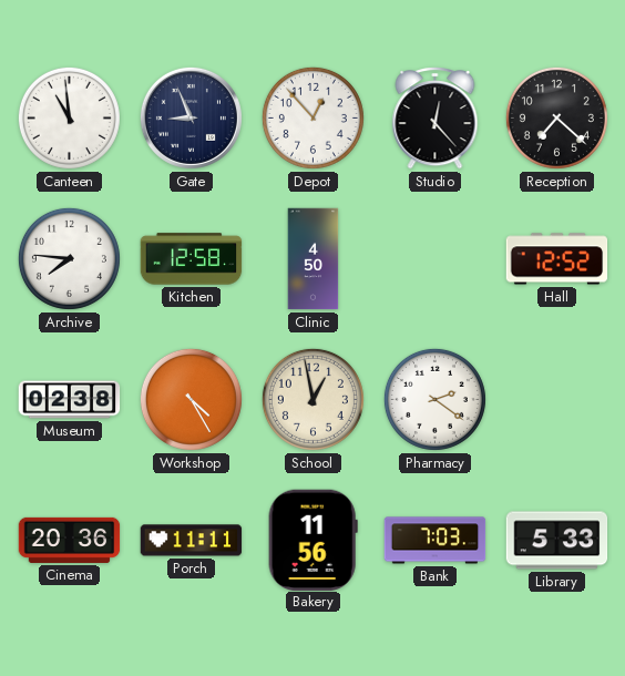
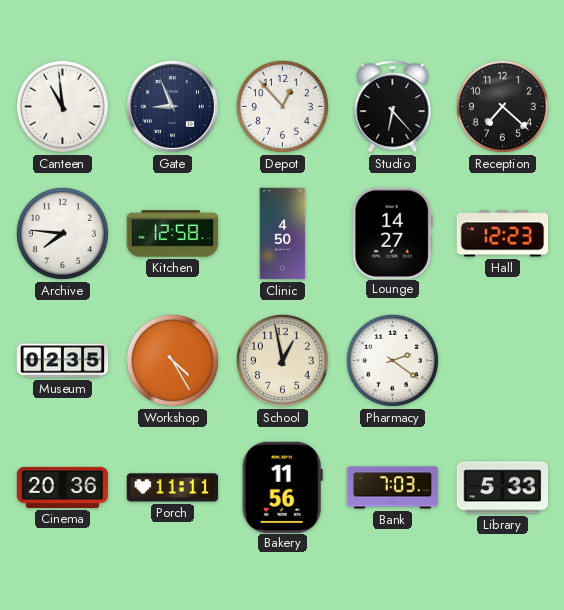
Studio: 12:23 -> 6:23 (393, 107)
Lounge: none -> 14:27 (392, 233)
Hall: 12:52 -> 12:23 (503, 234)
Museum: 02:38 -> 02:35 (63, 361)
